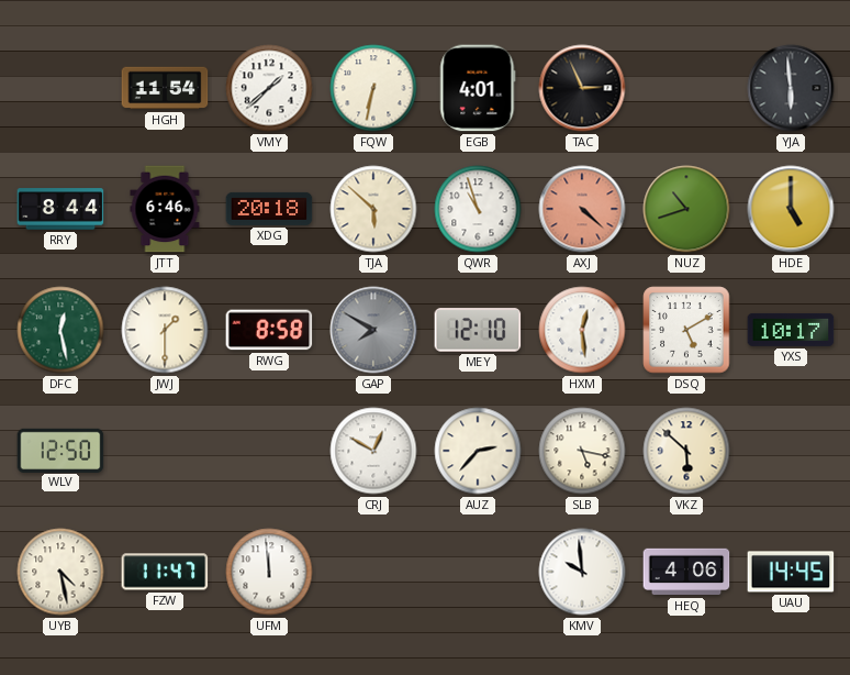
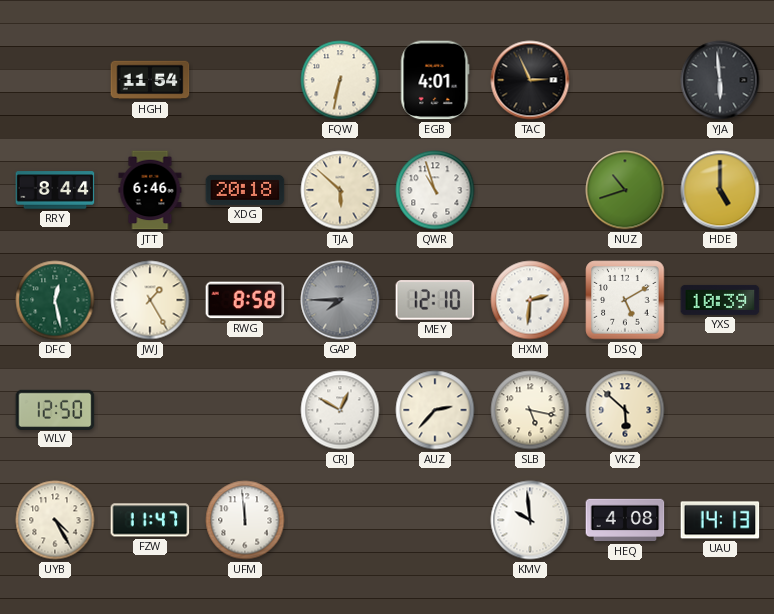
VMY: 1:38 -> none (269, 88)
AXJ: 4:22 -> none (582, 209)
JWJ: 1:30 -> 1:25 (150, 300)
GAP: 7:50 -> 7:45 (340, 300)
HXM: 12:29 -> 2:31 (530, 300)
YXS: 10:17 -> 10:39 (720, 300)
UYB: 4:28 -> 4:25 (55, 520)
HEQ: 4:06 -> 4:08 (625, 520)
UAU: 14:45 -> 14:13 (720, 520)
